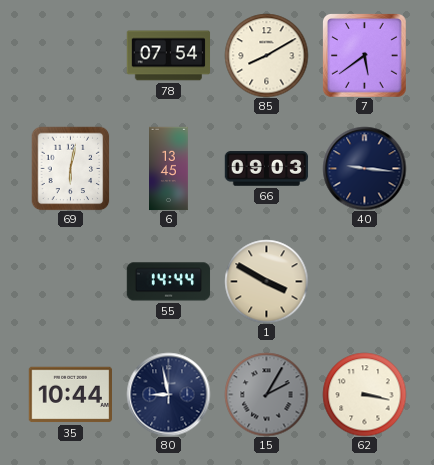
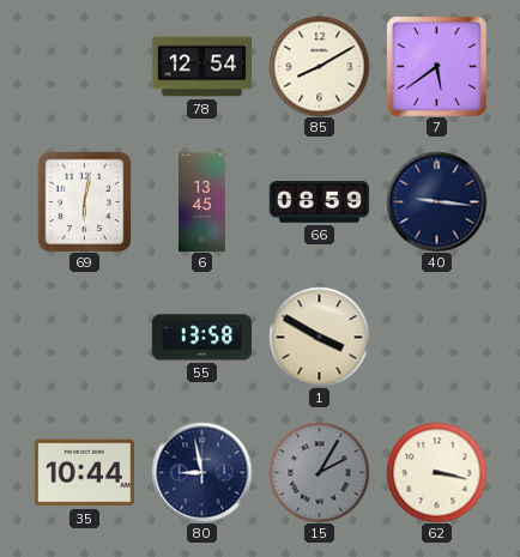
78: 07:54 -> 12:54 (201, 67)
66: 09:03 -> 08:59 (319, 202)
55: 14:44 -> 13:58 (201, 338)
